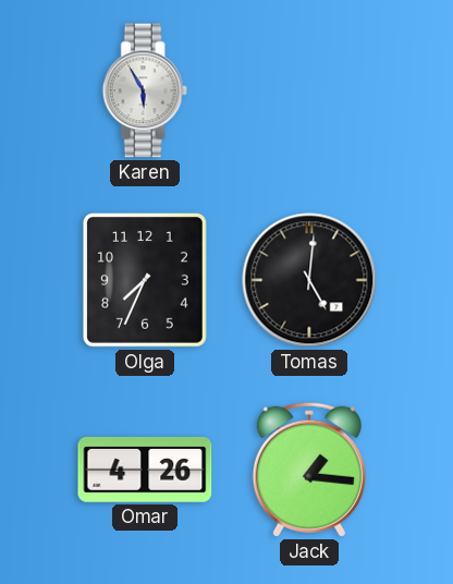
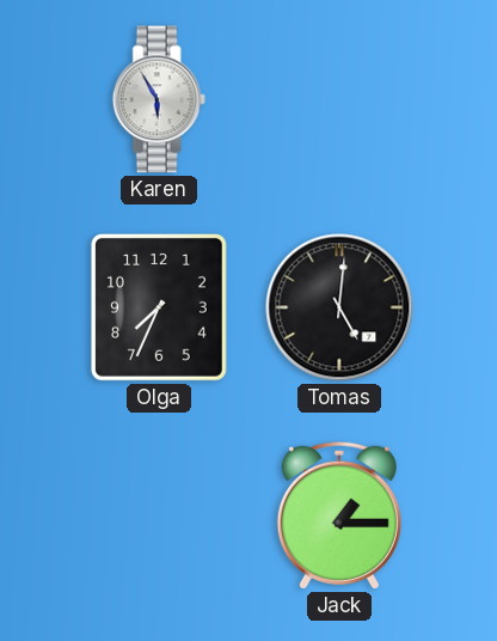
Omar: 4:26 -> none (145, 470)
Jack: 1:16 -> 1:15 (339, 515)
